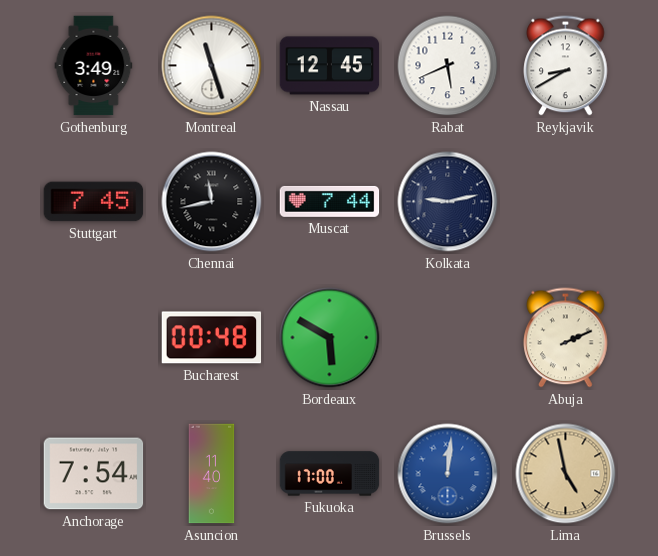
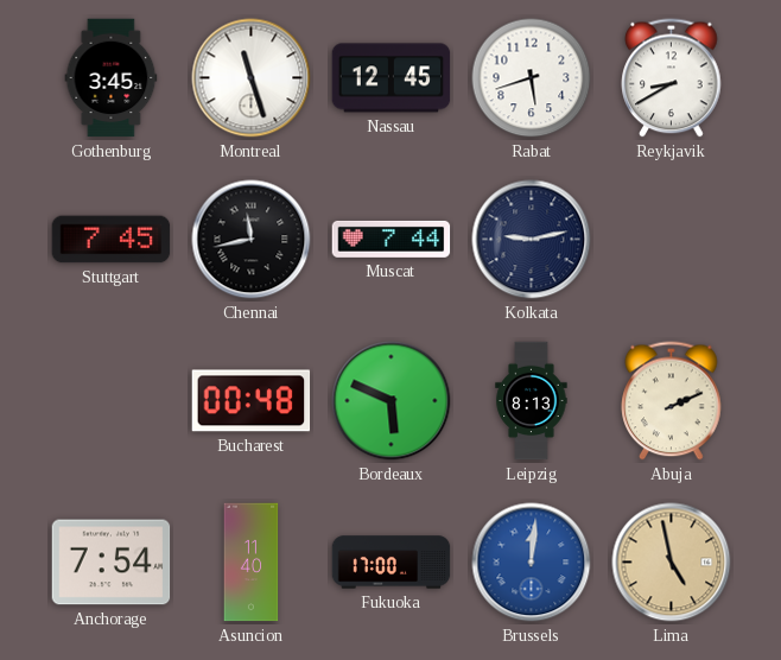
Gothenburg: 3:49 -> 3:45 (112, 78)
Rabat: 5:41 -> 5:42 (532, 78)
Bordeaux: 5:50 -> 5:49 (392, 401)
Leipzig: none -> 8:13 (532, 401)
